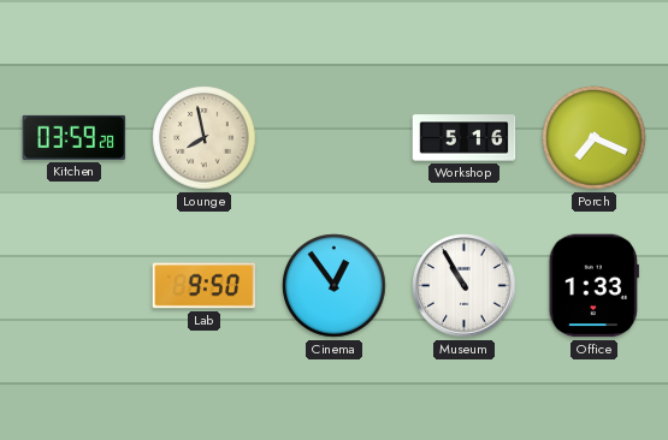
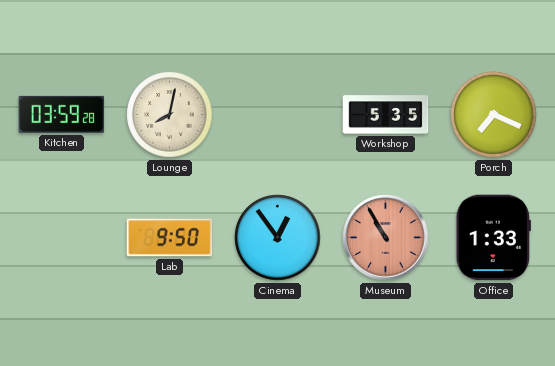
Lounge: 7:58 -> 8:02 (170, 115)
Workshop: 5:16 -> 5:35 (386, 115)
Museum dial: white -> salmon (386, 238)
